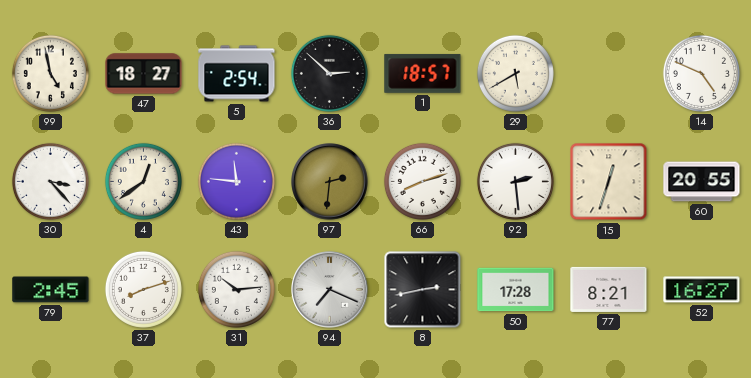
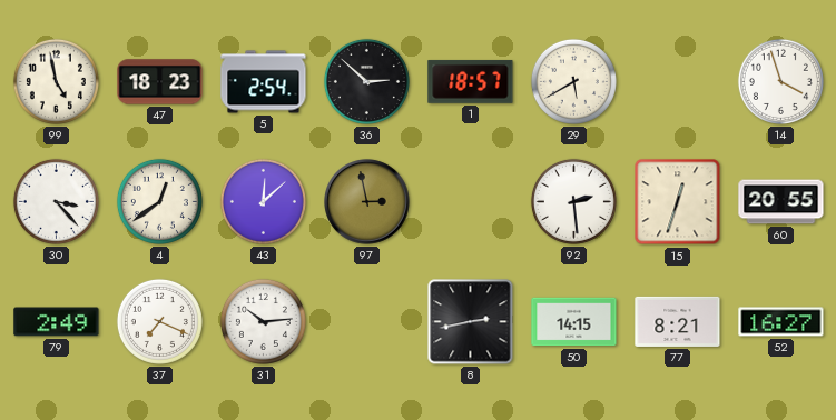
47: 18:27 -> 18:23 (160, 82)
14: 4:49 -> 3:57 (780, 81)
43: 11:46 -> 12:08 (263, 201)
97: 2:31 -> 2:58 (367, 202)
66: 8:12 -> none (422, 181)
79: 2:45 -> 2:49 (57, 322)
37: 8:12 -> 7:19 (159, 321)
94: 7:19 -> none (330, 290)
50: 17:28 -> 14:15 (574, 322)
